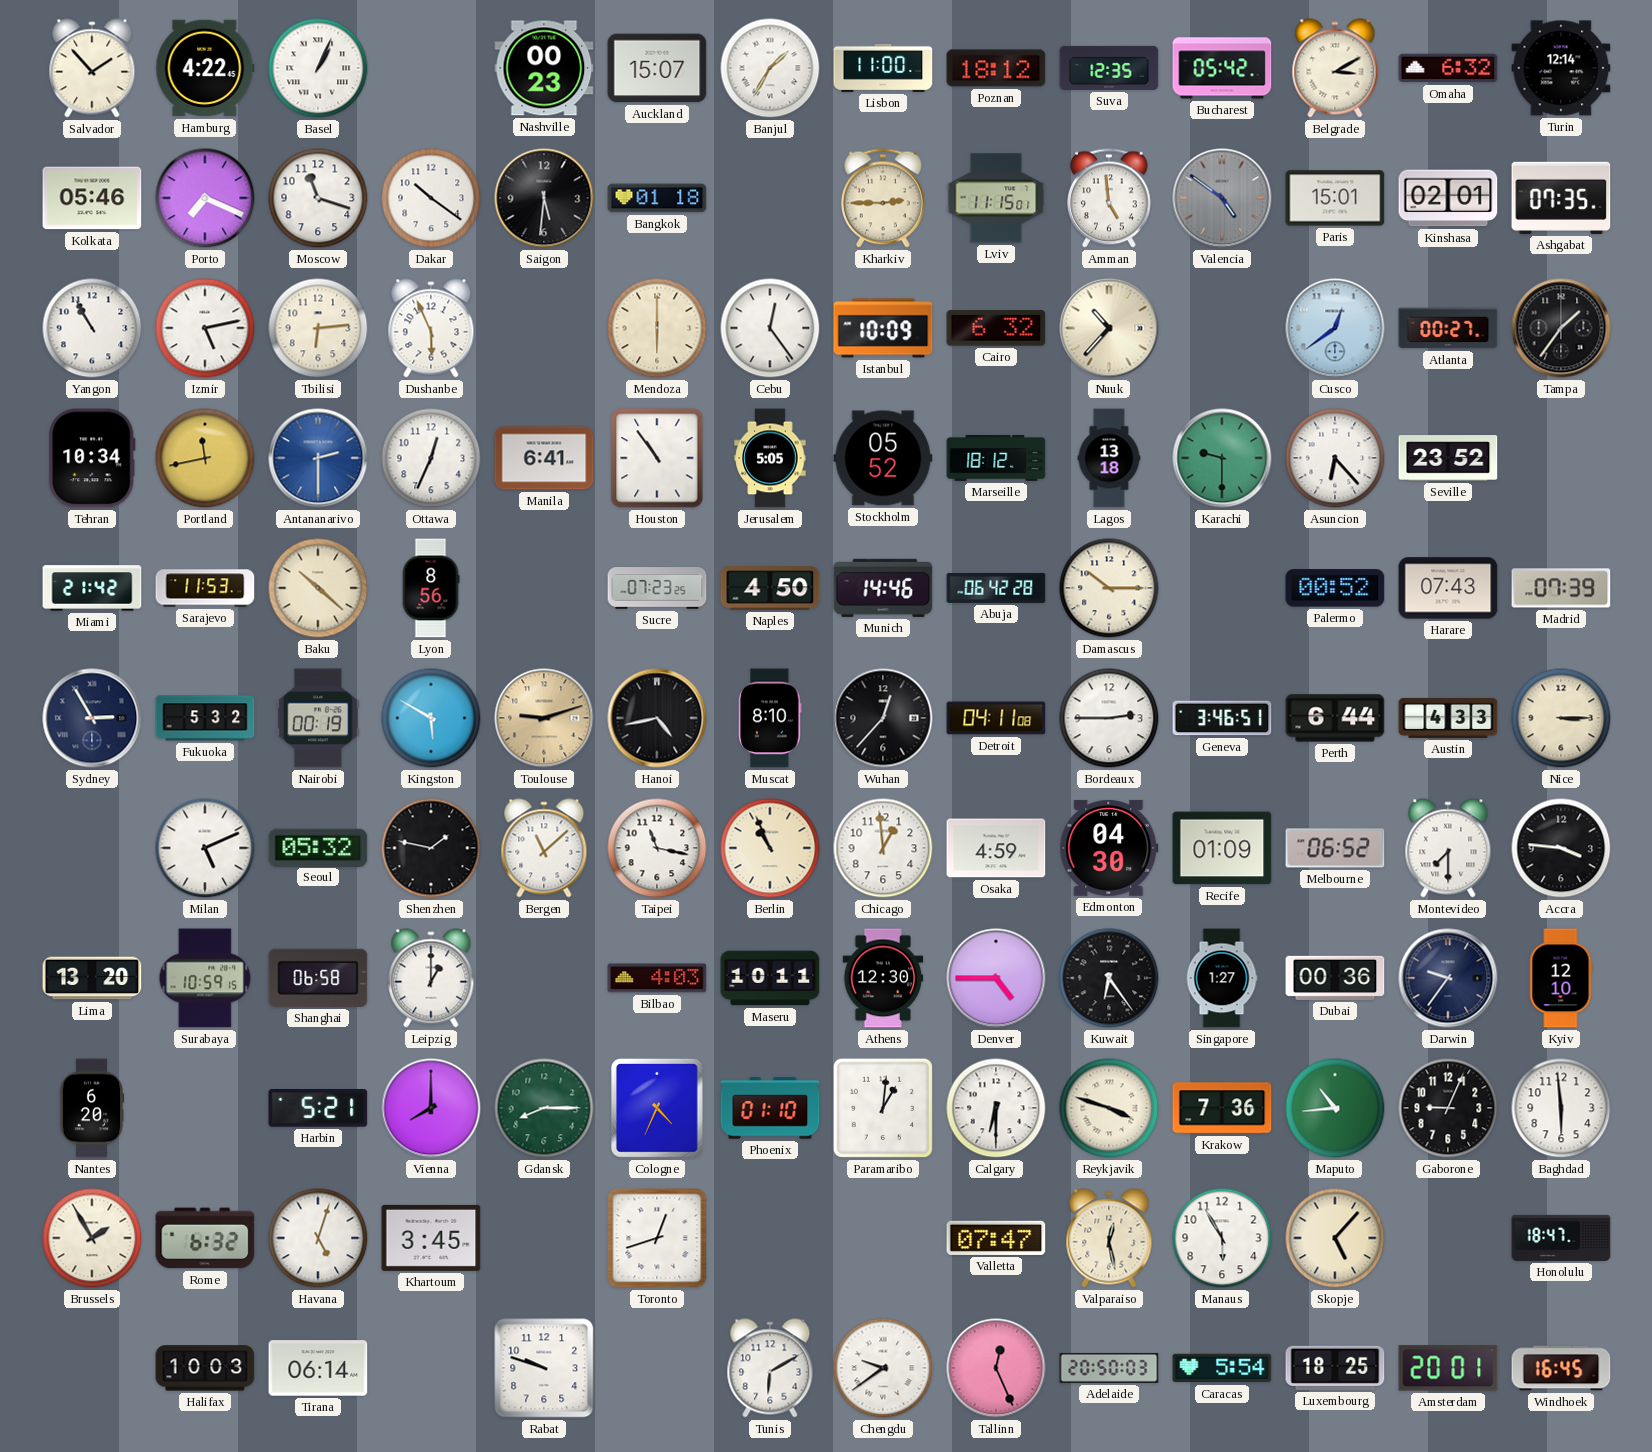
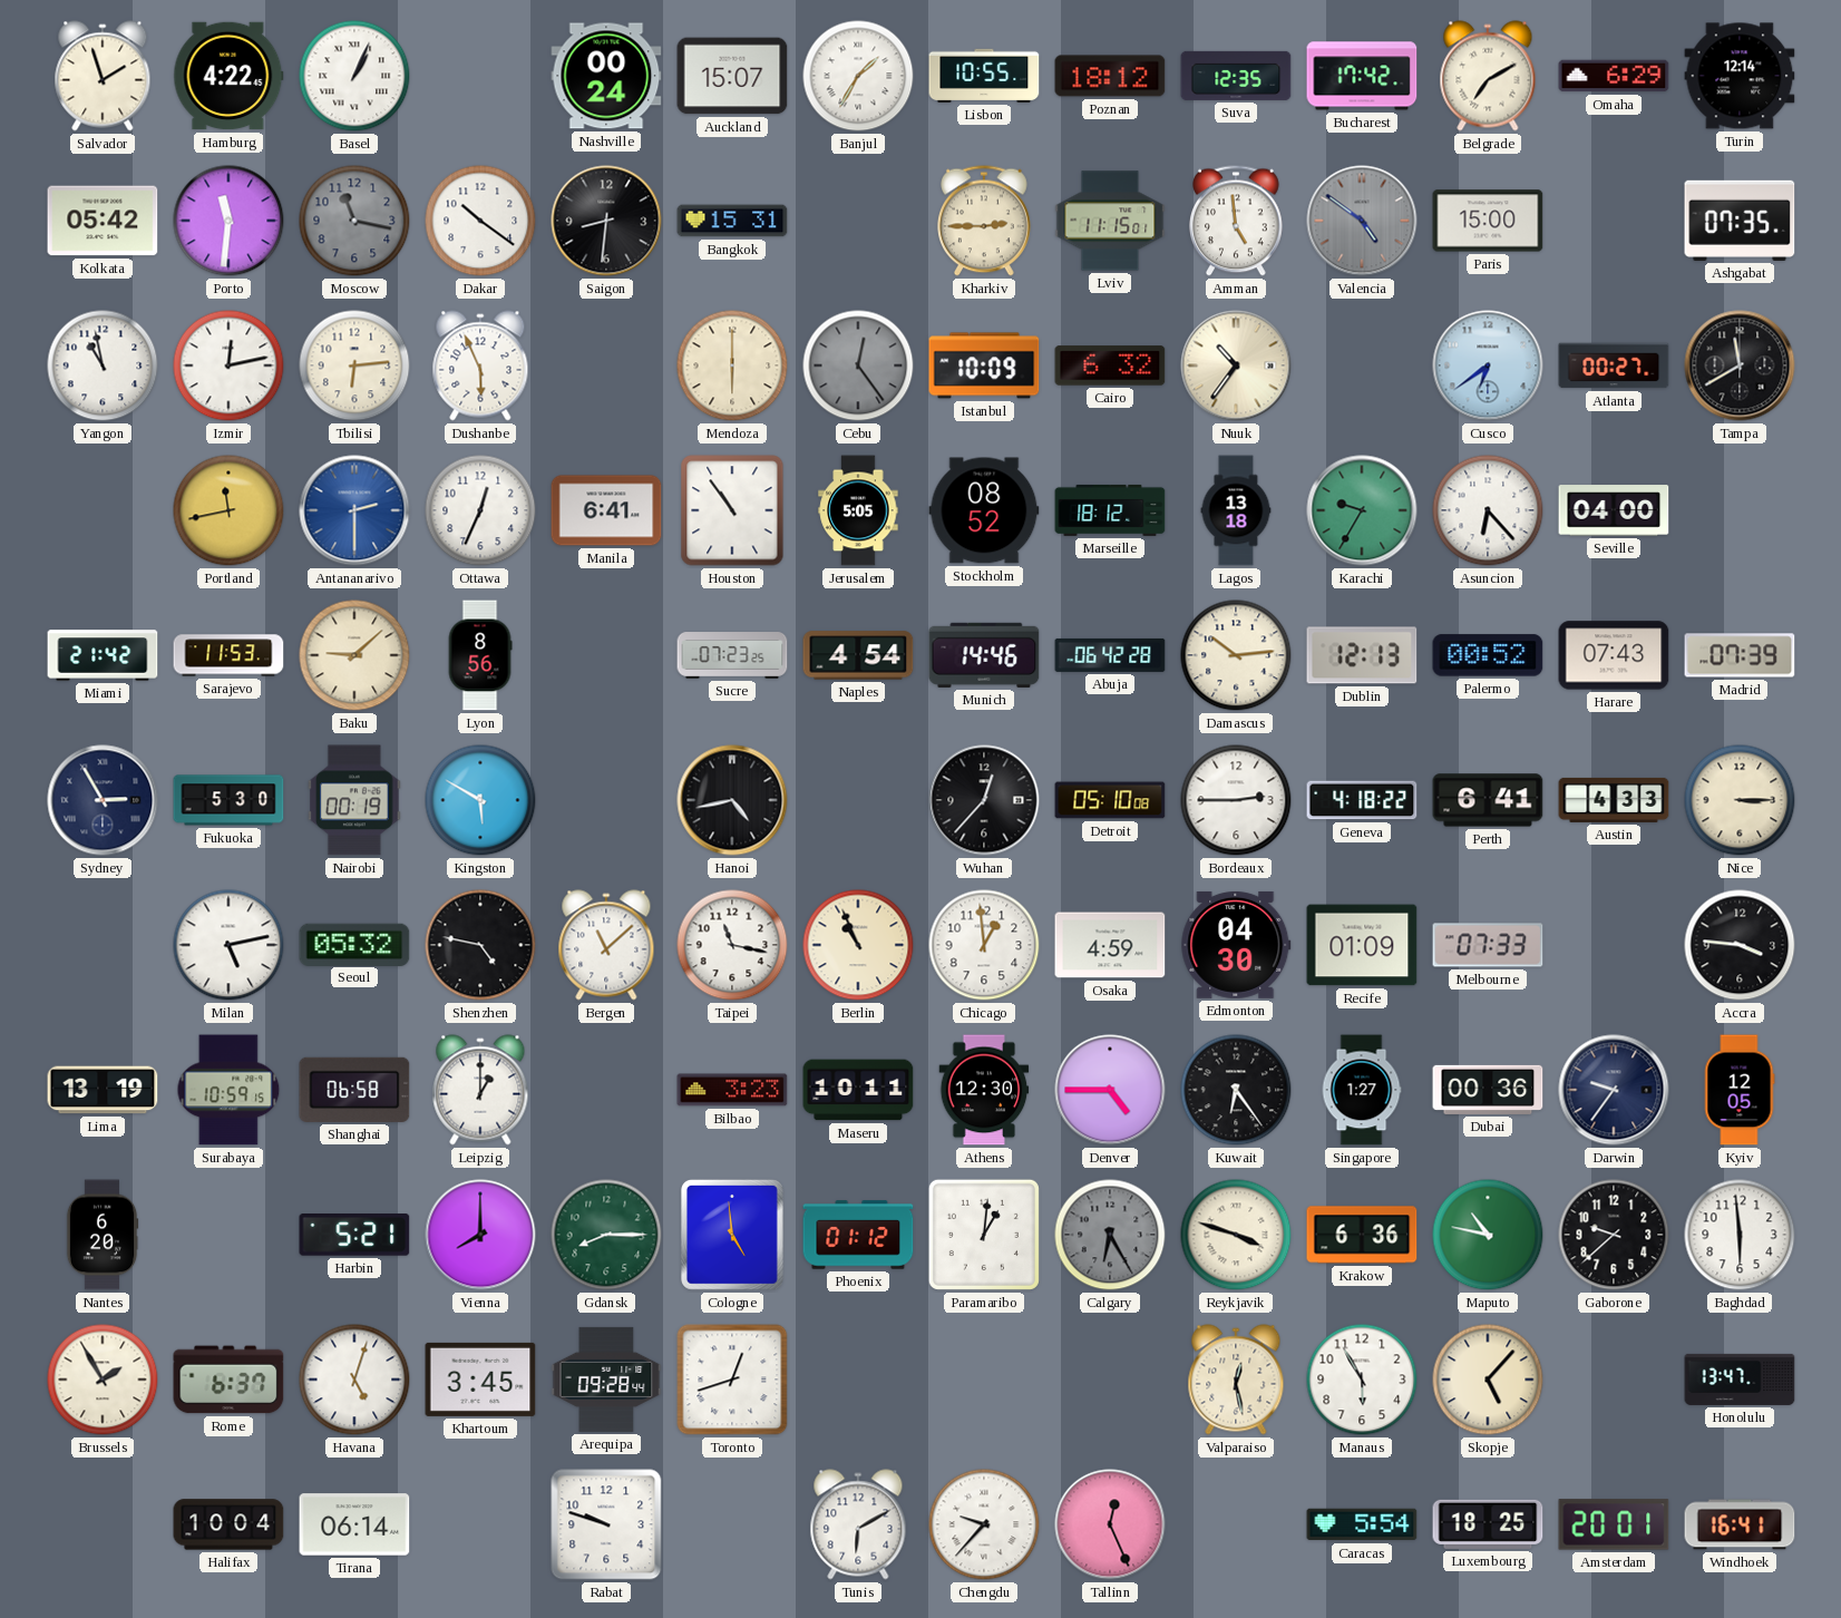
Salvador: 1:53 -> 1:57 (103, 76)
Nashville: 00:23 -> 00:24 (606, 76)
Lisbon: 11:00 -> 10:55 (984, 76)
Bucharest: 05:42 -> 17:42 (1362, 76)
Belgrade: 3:10 -> 7:10 (1488, 76)
Omaha: 6:32 -> 6:29 (1614, 76)
Kolkata: 05:46 -> 05:42 (103, 221)
Porto: 7:19 -> 11:31 (228, 221)
Moscow: 11:18 -> 11:17 (354, 221)
Moscow dial: white -> grey (354, 221)
Saigon: 5:31 -> 8:31 (606, 221)
Bangkok: 01:18 -> 15:31 (732, 221)
Paris: 15:01 -> 15:00 (1488, 221)
Kinshasa: 02:01 -> none (1448, 198)
Yangon: 10:55 -> 10:58 (103, 365)
Izmir: 5:13 -> 12:13 (228, 365)
Cebu dial: white -> grey (858, 365)
Nuuk: 10:37 -> 10:36 (1236, 365)
Cusco: 12:39 -> 6:39 (1488, 365)
Tampa: 1:36 -> 11:40 (1740, 365)
Tehran: 10:34 -> none (92, 458)
Stockholm: 05:52 -> 08:52 (984, 510)
Karachi: 9:30 -> 9:35 (1362, 510)
Seville: 23:52 -> 04:00 (1614, 510)
Baku: 10:22 -> 9:08 (354, 655)
Naples: 4:50 -> 4:54 (858, 655)
Damascus: 10:15 -> 10:14 (1236, 655)
Dublin: none -> 12:13 (1362, 655)
Fukuoka: 5:32 -> 5:30 (228, 800)
Toulouse: 9:12 -> none (544, 718)
Muscat: 8:10 -> none (770, 718)
Detroit: 04:11 -> 05:10 (1110, 800)
Geneva: 3:46 -> 4:18 (1362, 800)
Perth: 6:44 -> 6:41 (1488, 800)
Milan: 5:11 -> 5:13 (228, 945)
Shenzhen: 1:47 -> 4:47 (480, 945)
Melbourne: 06:52 -> 07:33 (1488, 945)
Montevideo: 7:30 -> none (1448, 848)
Lima: 13:20 -> 13:19 (103, 1090)
Bilbao: 4:03 -> 3:23 (732, 1090)
Kyiv: 12:10 -> 12:05 (1740, 1090)
Cologne: 4:34 -> 4:59 (732, 1235)
Phoenix: 01:10 -> 01:12 (858, 1235)
Calgary: 6:30 -> 6:25 (1110, 1235)
Calgary dial: white -> grey (1110, 1235)
Krakow: 7:36 -> 6:36 (1362, 1235)
Maputo: 10:44 -> 10:47 (1488, 1235)
Gaborone: 9:04 -> 9:38 (1614, 1235)
Rome: 6:32 -> 6:37 (228, 1380)
Arequipa: none -> 09:28 (606, 1380)
Valletta: 07:47 -> none (996, 1238)
Honolulu: 18:47 -> 13:47 (1740, 1380)
Halifax: 10:03 -> 10:04 (228, 1524)
Chengdu: 9:39 -> 9:37 (984, 1524)
Adelaide: 20:50 -> none (1109, 1368)
Windhoek: 16:45 -> 16:41 (1740, 1524)
